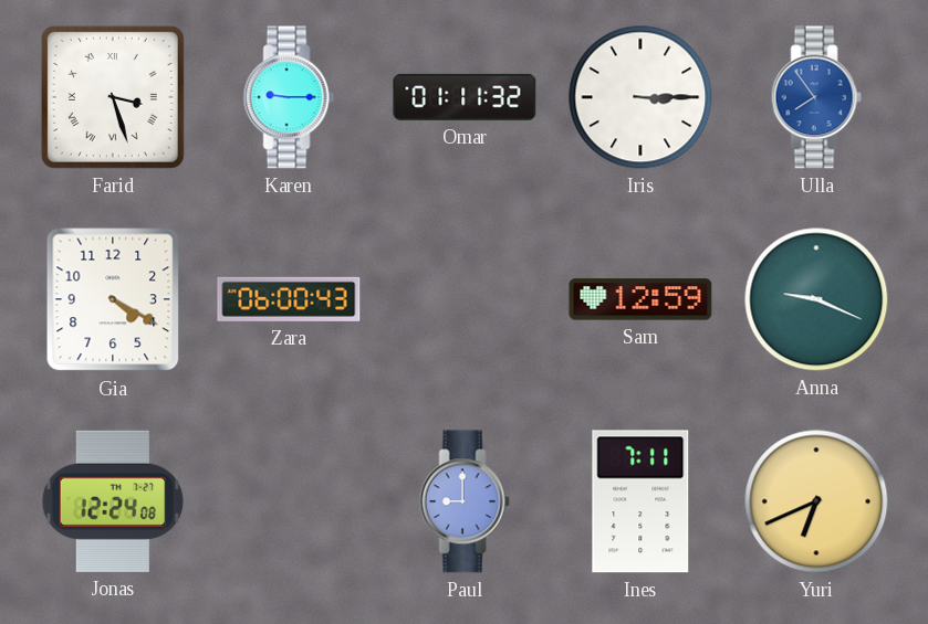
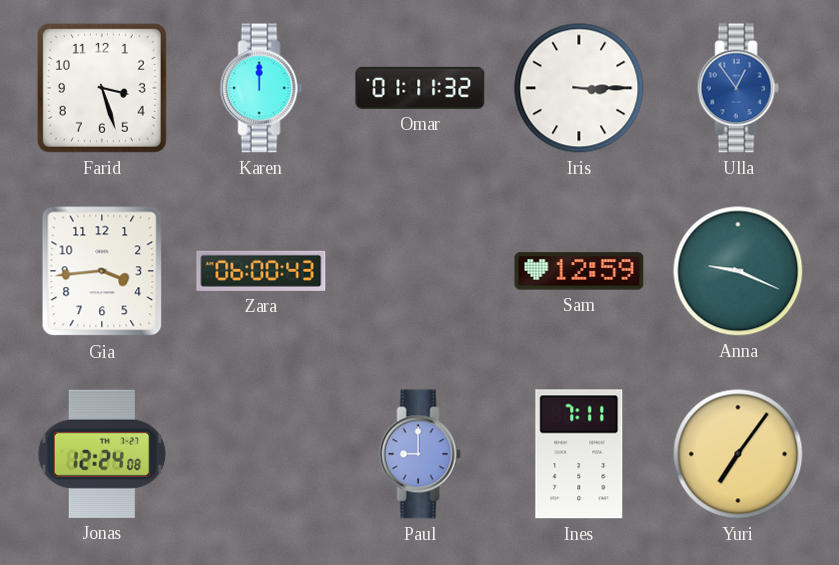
Farid numerals: Roman -> Arabic (102, 88)
Karen: 9:15 -> 12:00 (261, 88)
Ulla: 7:54 -> 12:54 (738, 88)
Gia: 4:20 -> 3:44 (102, 271)
Yuri: 6:41 -> 7:06 (738, 454)
